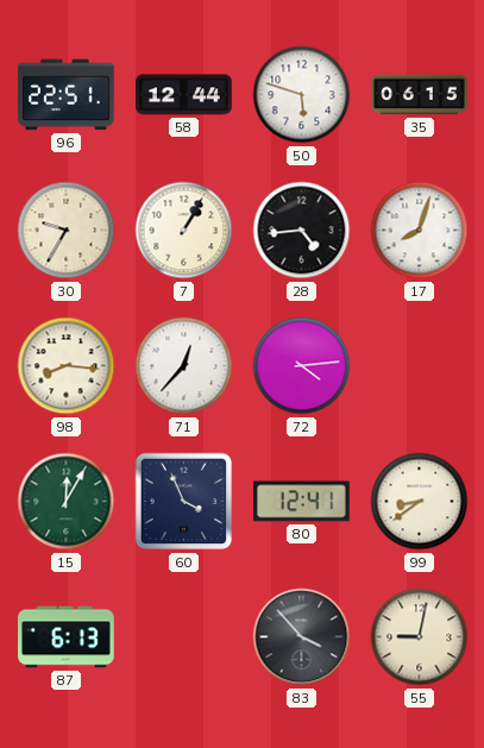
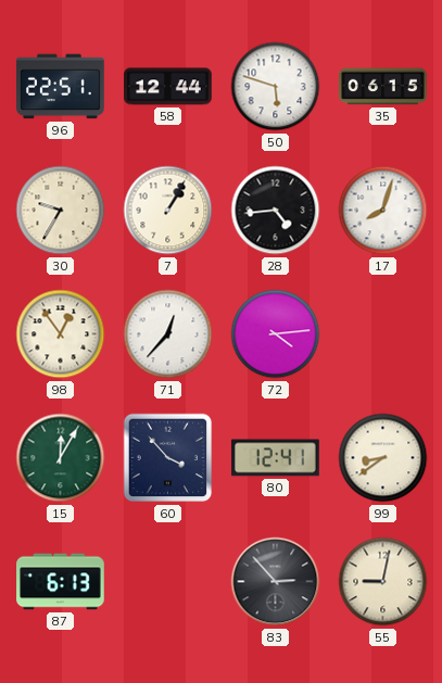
98: 8:16 -> 12:54 (61, 334)
60: 3:56 -> 3:53 (168, 458)
83: 3:53 -> 2:53 (276, 582)
